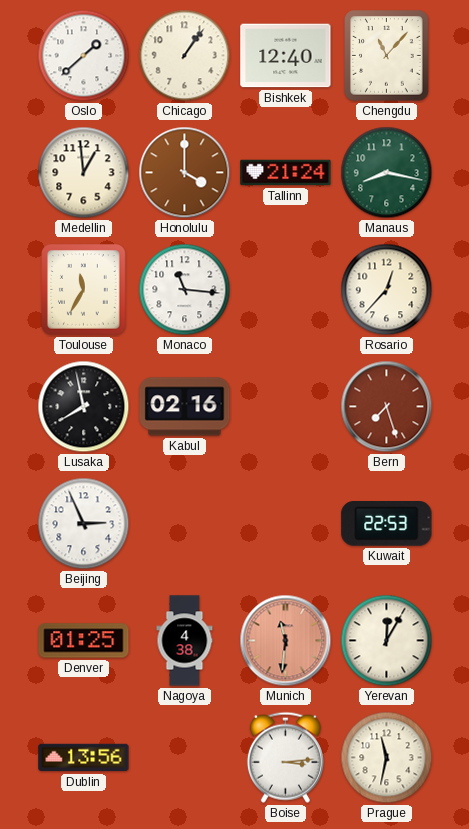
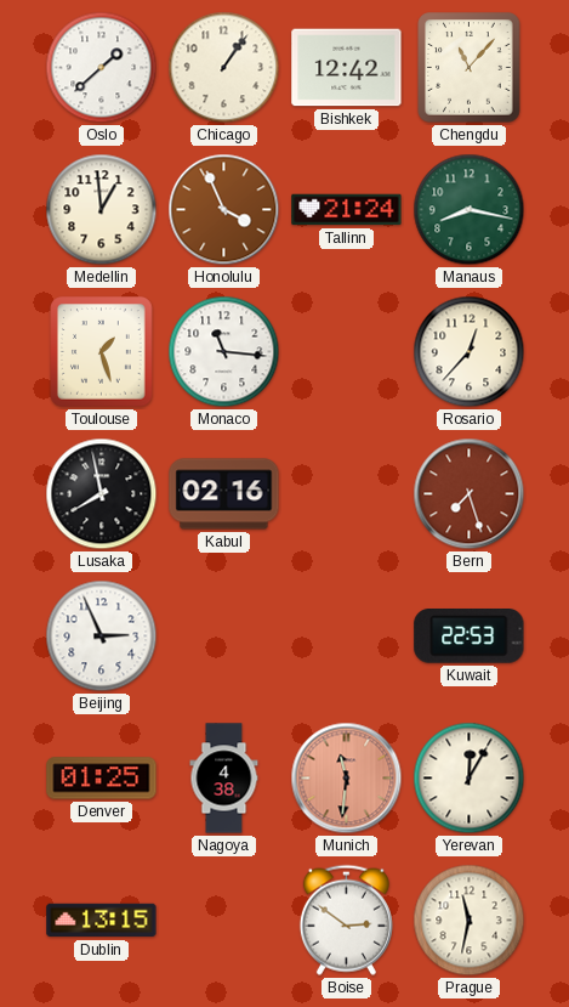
Bishkek: 12:40 -> 12:42 (347, 68)
Honolulu: 4:00 -> 3:56 (224, 210)
Toulouse: 11:35 -> 1:27 (102, 352)
Dublin: 13:56 -> 13:15 (102, 921)
Boise: 3:14 -> 2:51 (346, 920)
